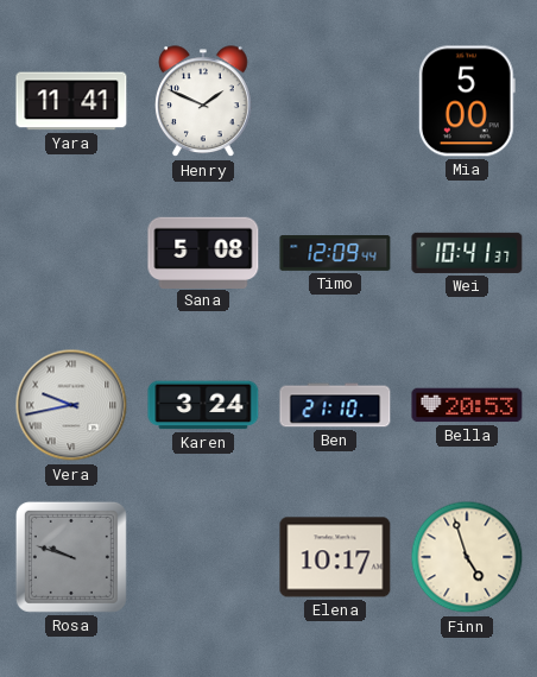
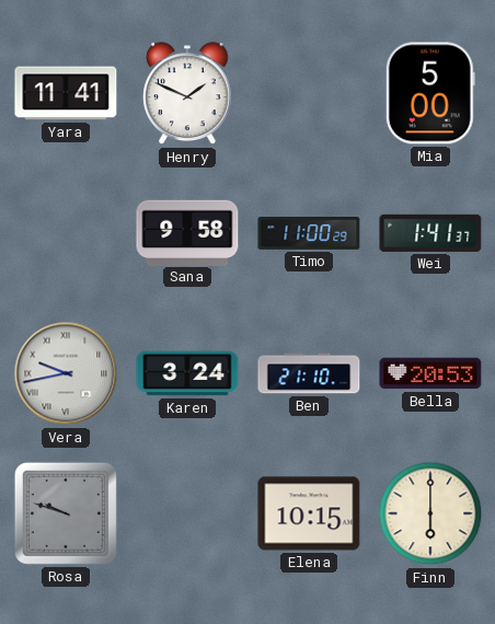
Sana: 5:08 -> 9:58 (187, 232)
Timo: 12:09 -> 11:00 (309, 234)
Wei: 10:41 -> 1:41 (430, 233)
Elena: 10:17 -> 10:15 (309, 513)
Finn: 4:57 -> 6:00 (430, 513)
